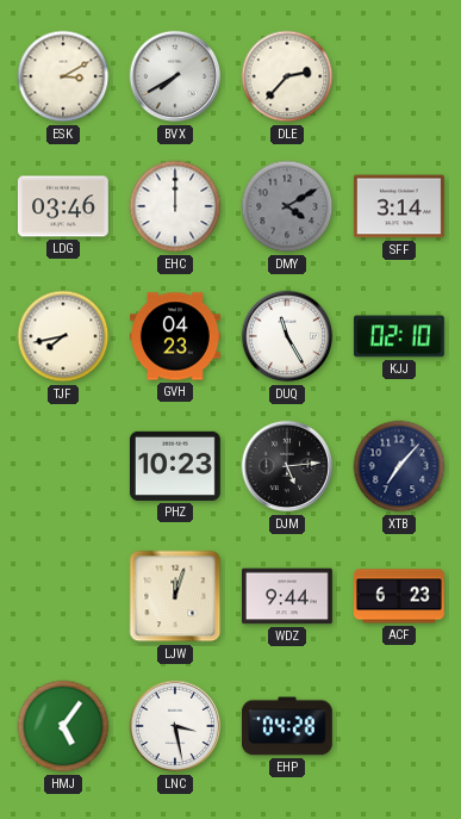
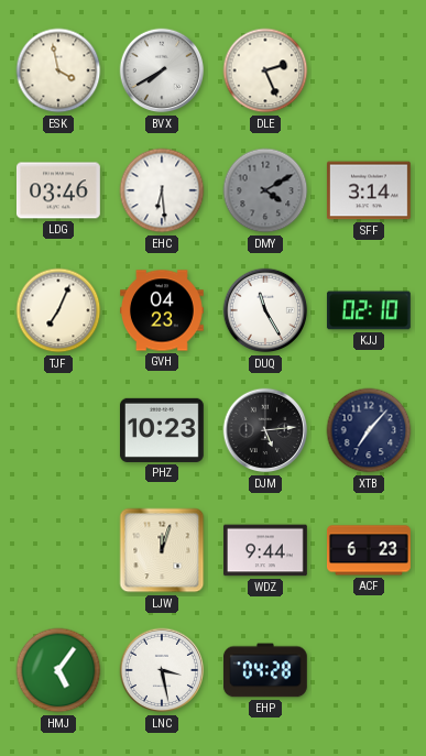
ESK: 3:10 -> 3:58 (58, 70)
DLE: 2:37 -> 2:26 (265, 70)
EHC: 12:00 -> 6:29 (162, 190)
TJF: 7:43 -> 7:04 (58, 310)
